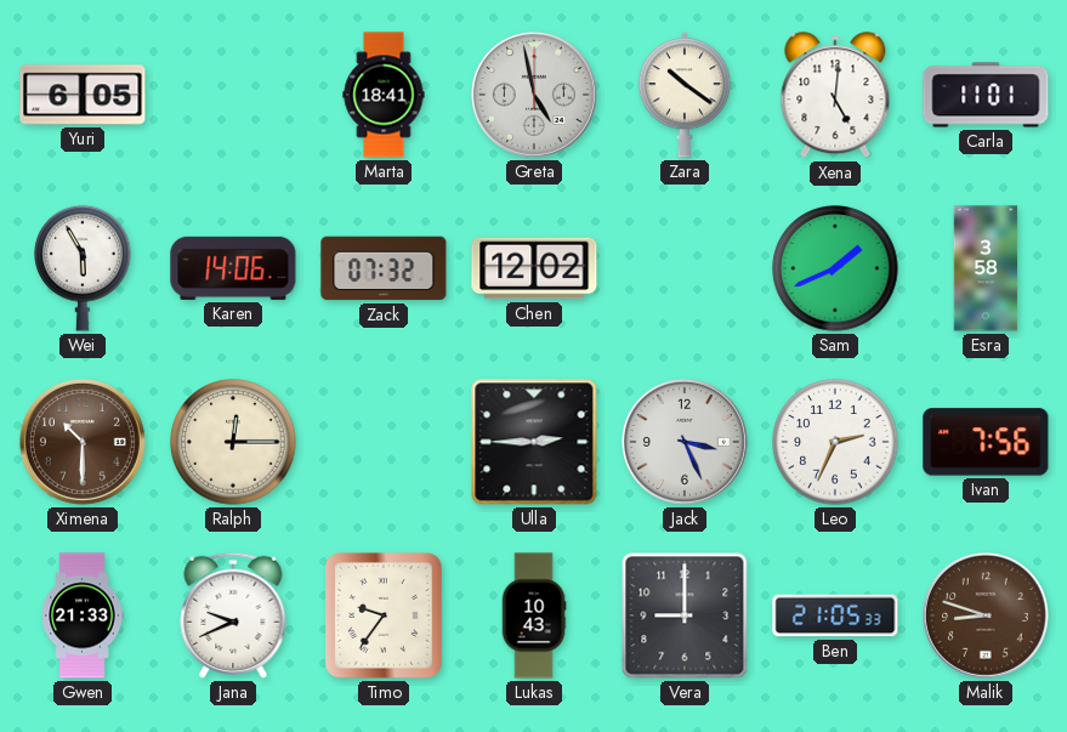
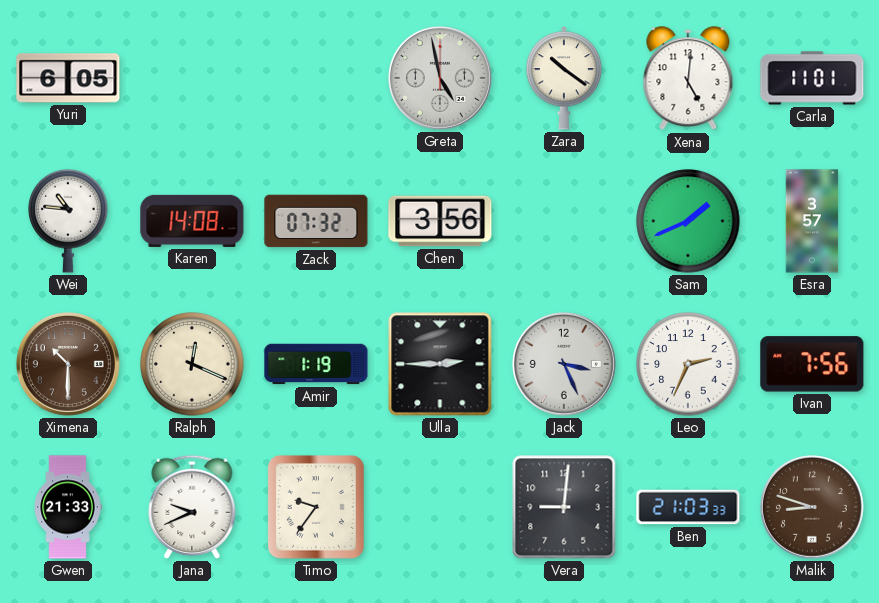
Marta: 18:41 -> none (384, 95)
Wei: 5:55 -> 10:46 (68, 221)
Karen: 14:06 -> 14:08 (192, 221)
Chen: 12:02 -> 3:56 (440, 221)
Esra: 3:58 -> 3:57 (812, 221)
Ralph: 12:15 -> 12:19 (192, 364)
Amir: none -> 1:19 (316, 364)
Lukas: 10:43 -> none (534, 615)
Vera: 9:00 -> 9:01 (564, 507)
Ben: 21:05 -> 21:03 (688, 507)
